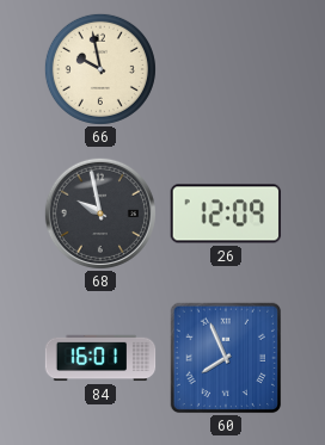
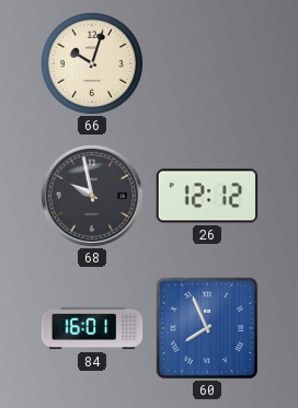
66: 9:58 -> 10:03 (92, 63)
26: 12:09 -> 12:12 (207, 196)
